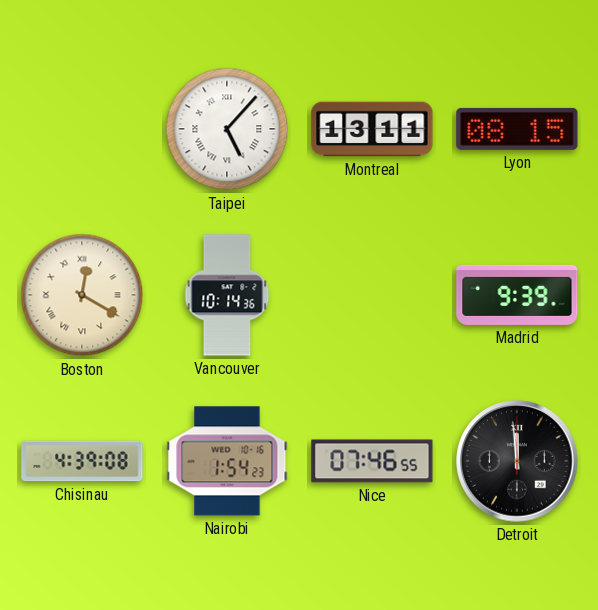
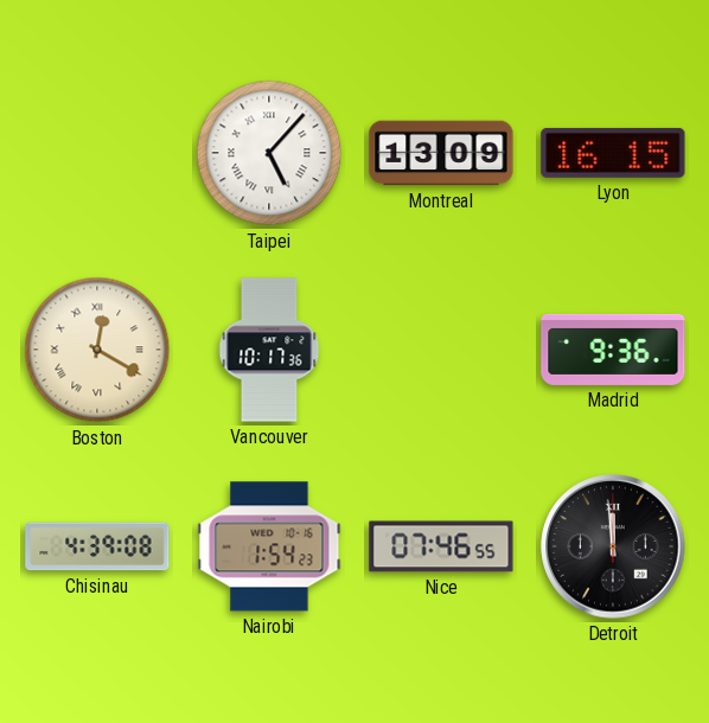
Montreal: 13:11 -> 13:09 (441, 153)
Lyon: 08:15 -> 16:15 (613, 153)
Vancouver: 10:14 -> 10:17 (269, 350)
Madrid: 9:39 -> 9:36 (613, 350)
